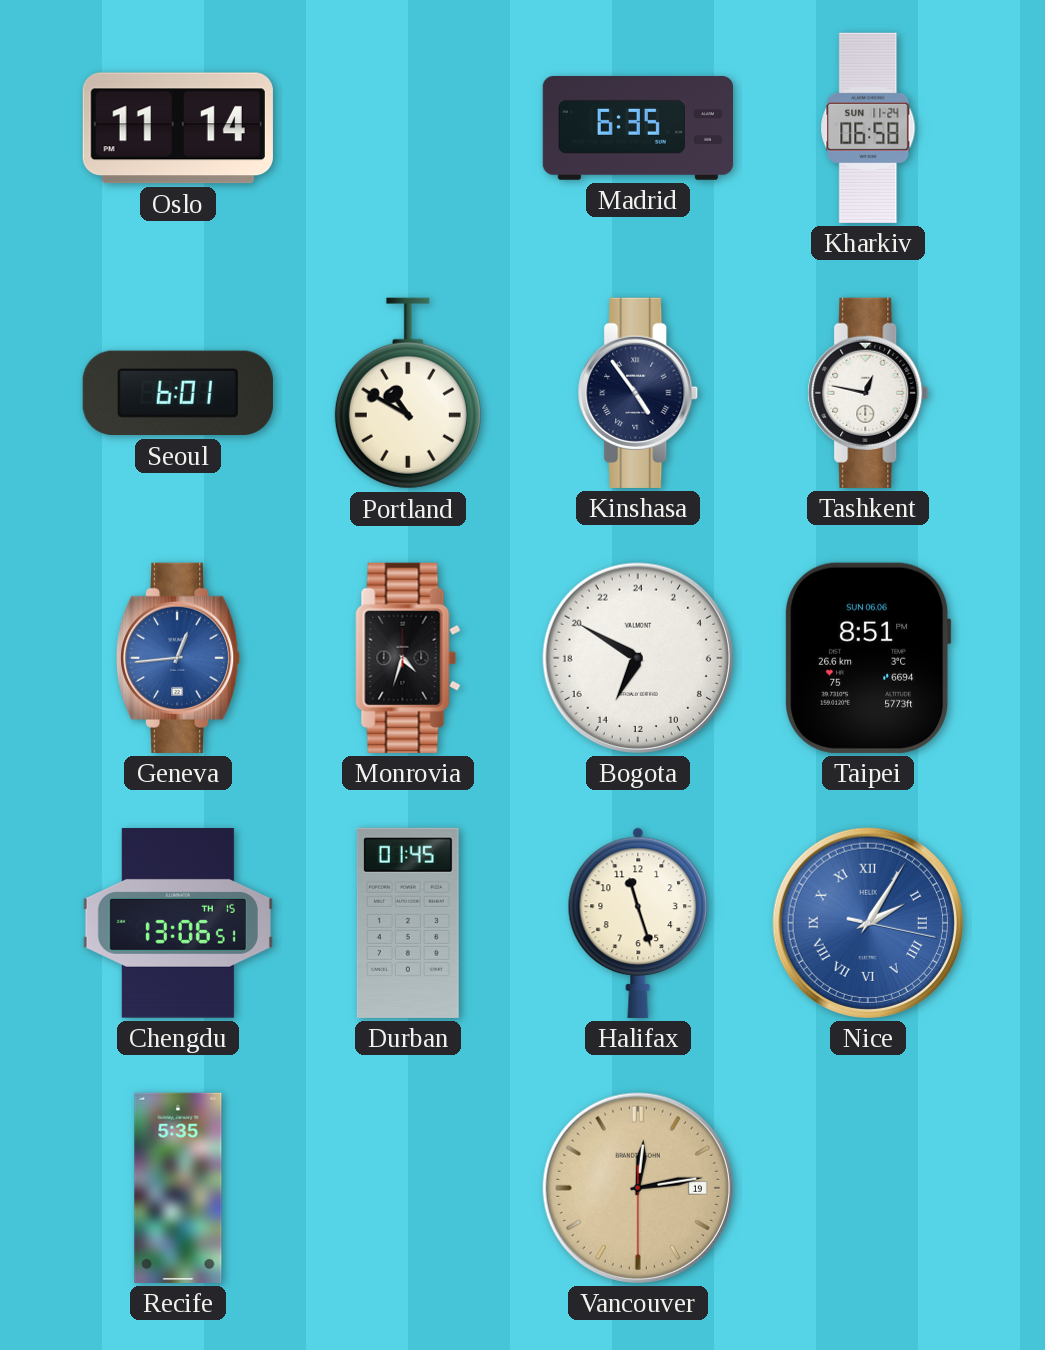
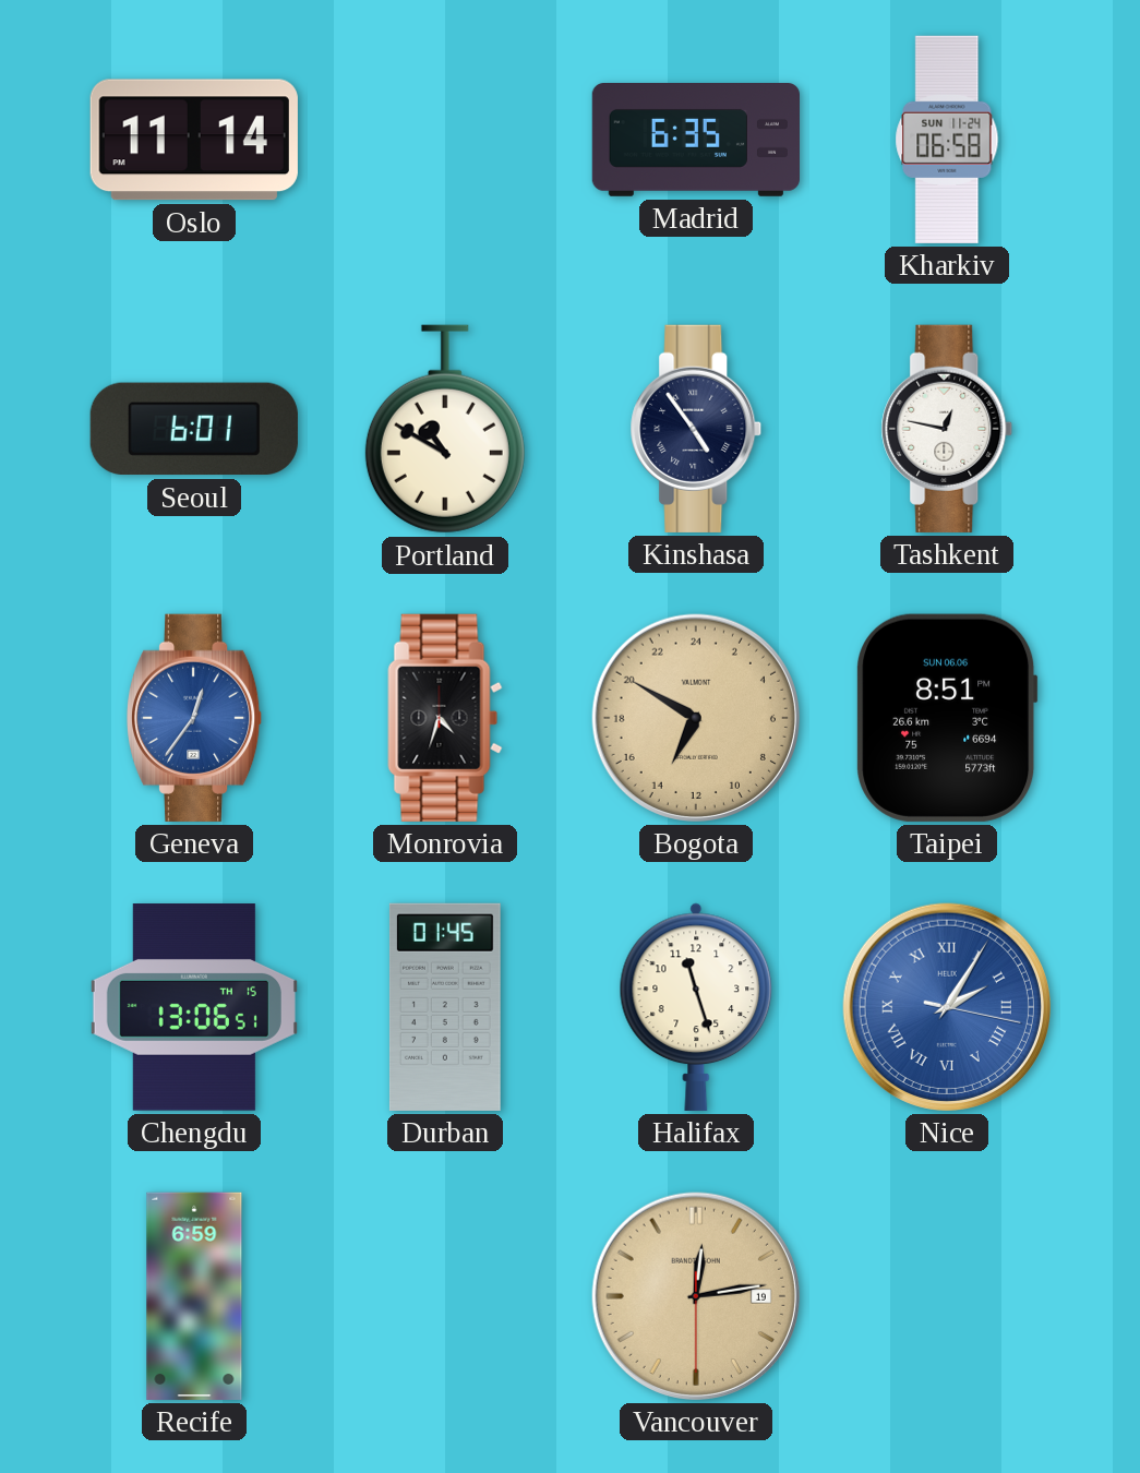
Geneva: 12:44 -> 12:36 (195, 718)
Bogota dial: white -> champagne (696, 718)
Recife: 5:35 -> 6:59 (194, 1296)
